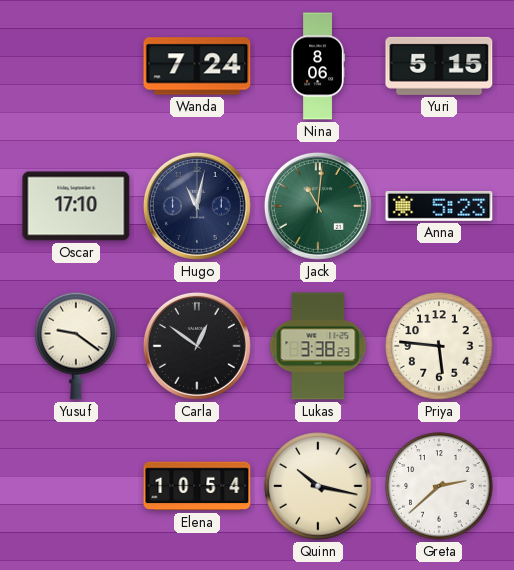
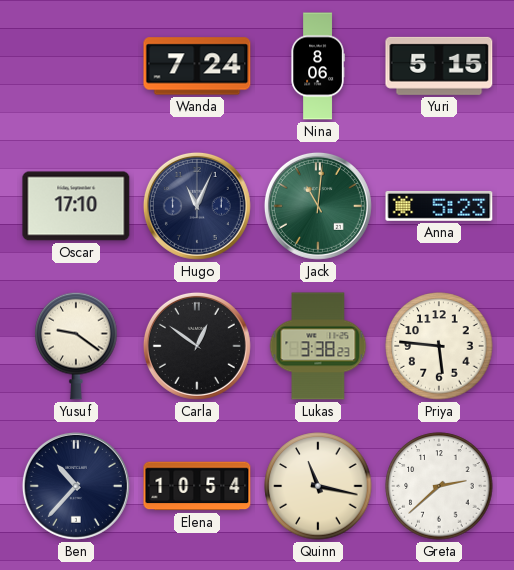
Hugo: 11:02 -> 11:04 (197, 206)
Ben: none -> 10:37 (76, 486)
Quinn: 10:17 -> 11:17 (318, 486)
